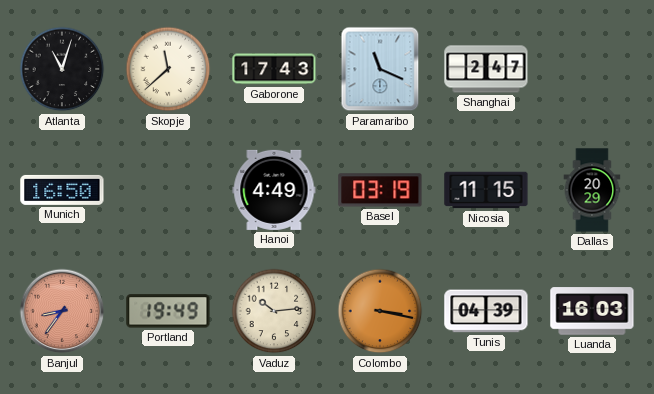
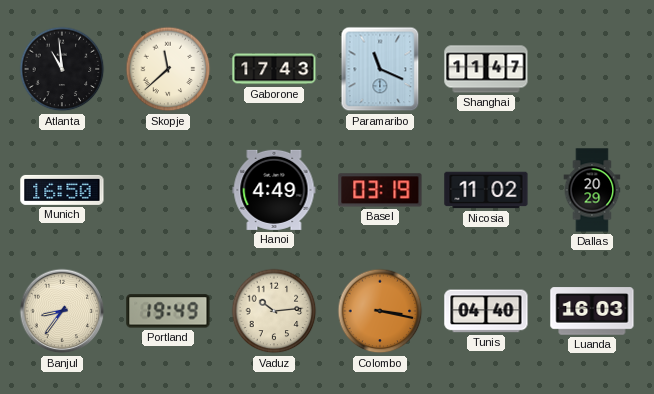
Atlanta: 11:03 -> 10:59 (62, 69)
Shanghai: 2:47 -> 11:47 (486, 69)
Nicosia: 11:15 -> 11:02 (486, 190)
Banjul dial: salmon -> cream (62, 311)
Tunis: 04:39 -> 04:40 (486, 311)
